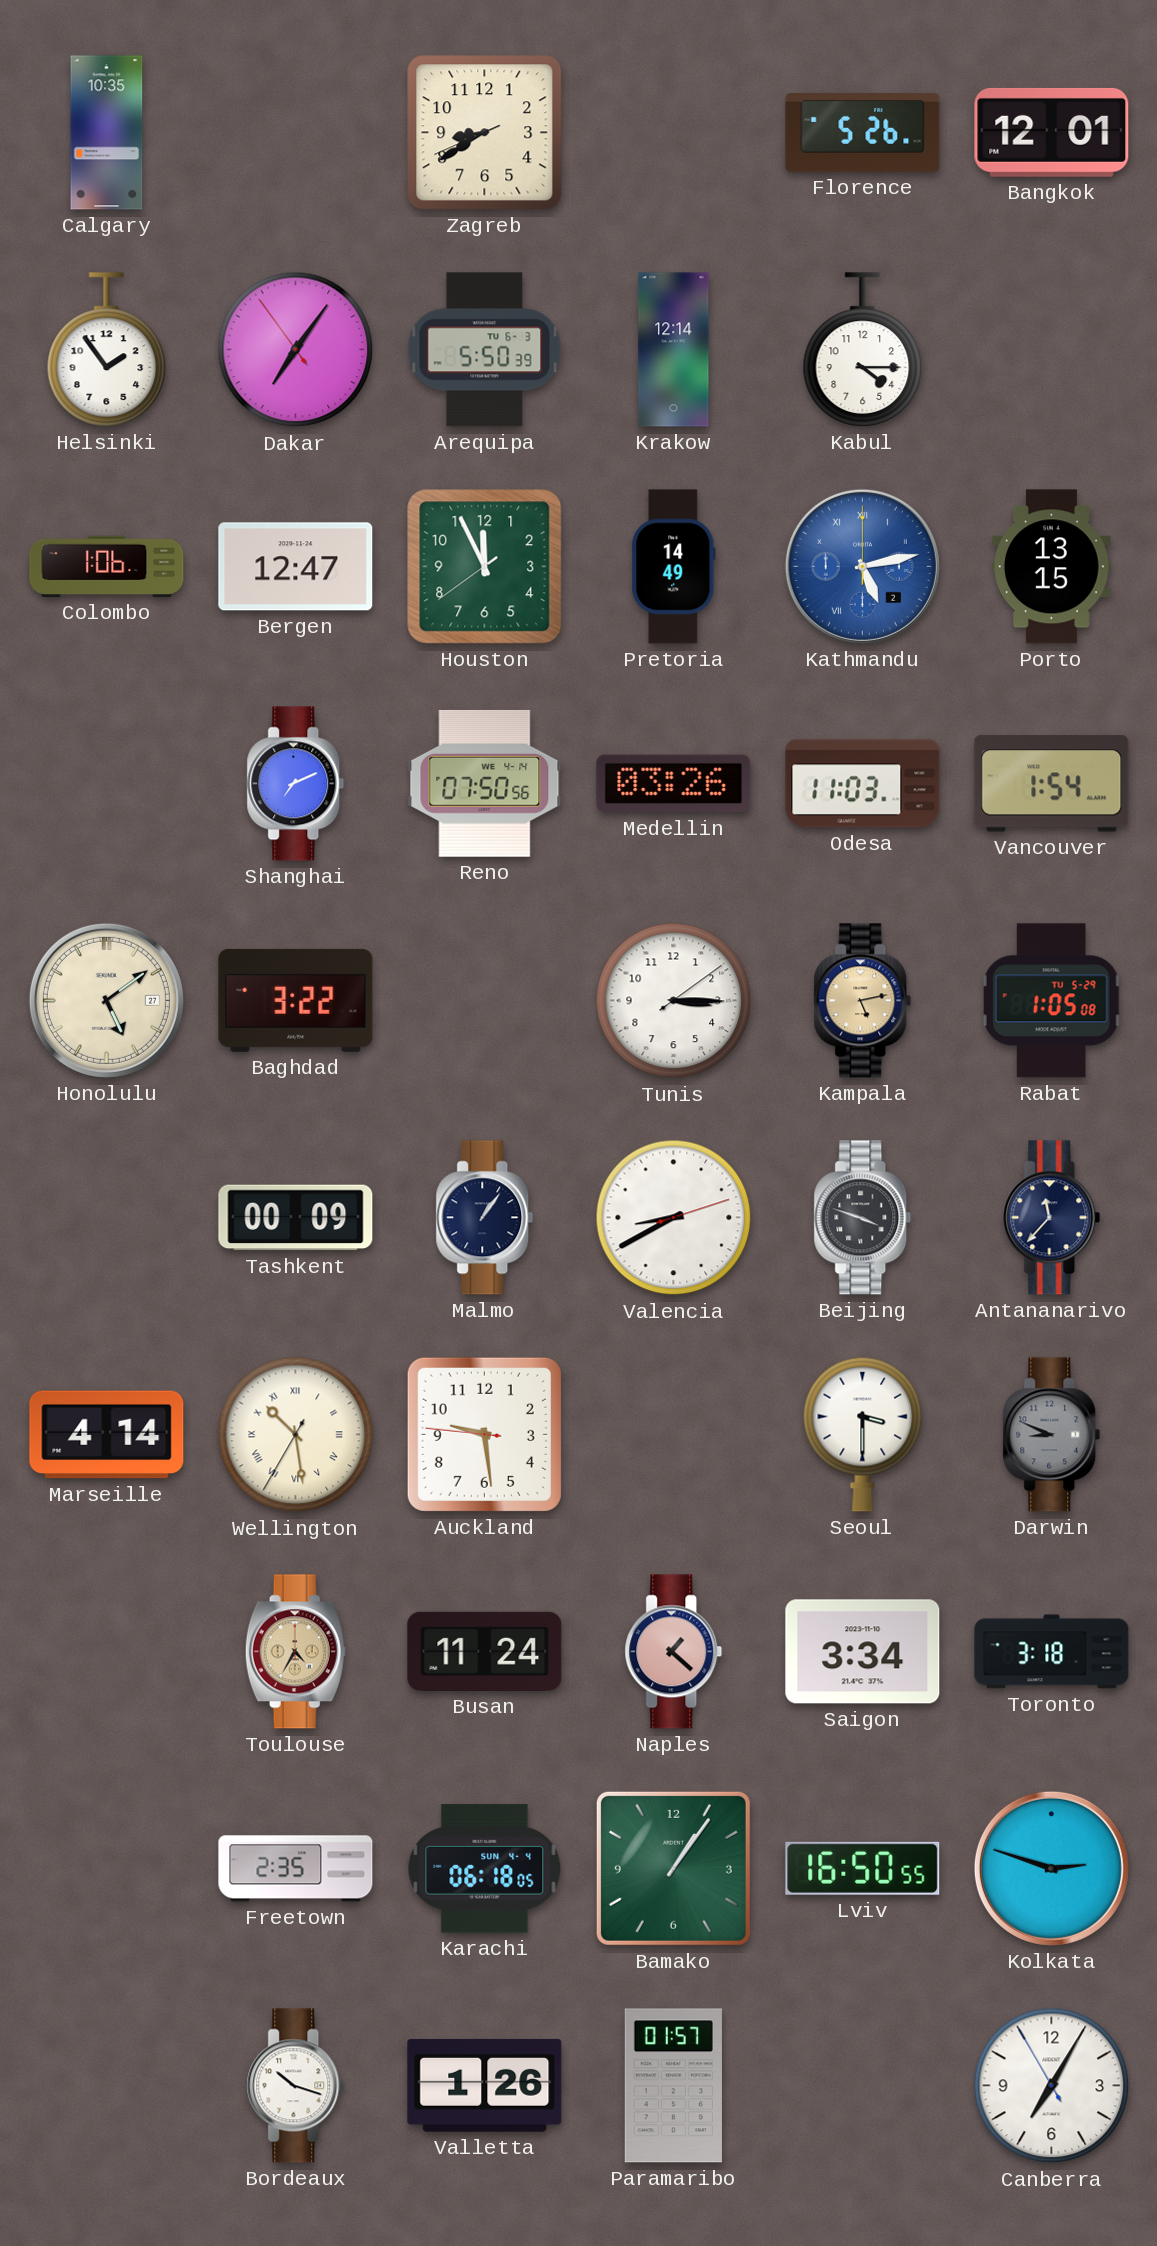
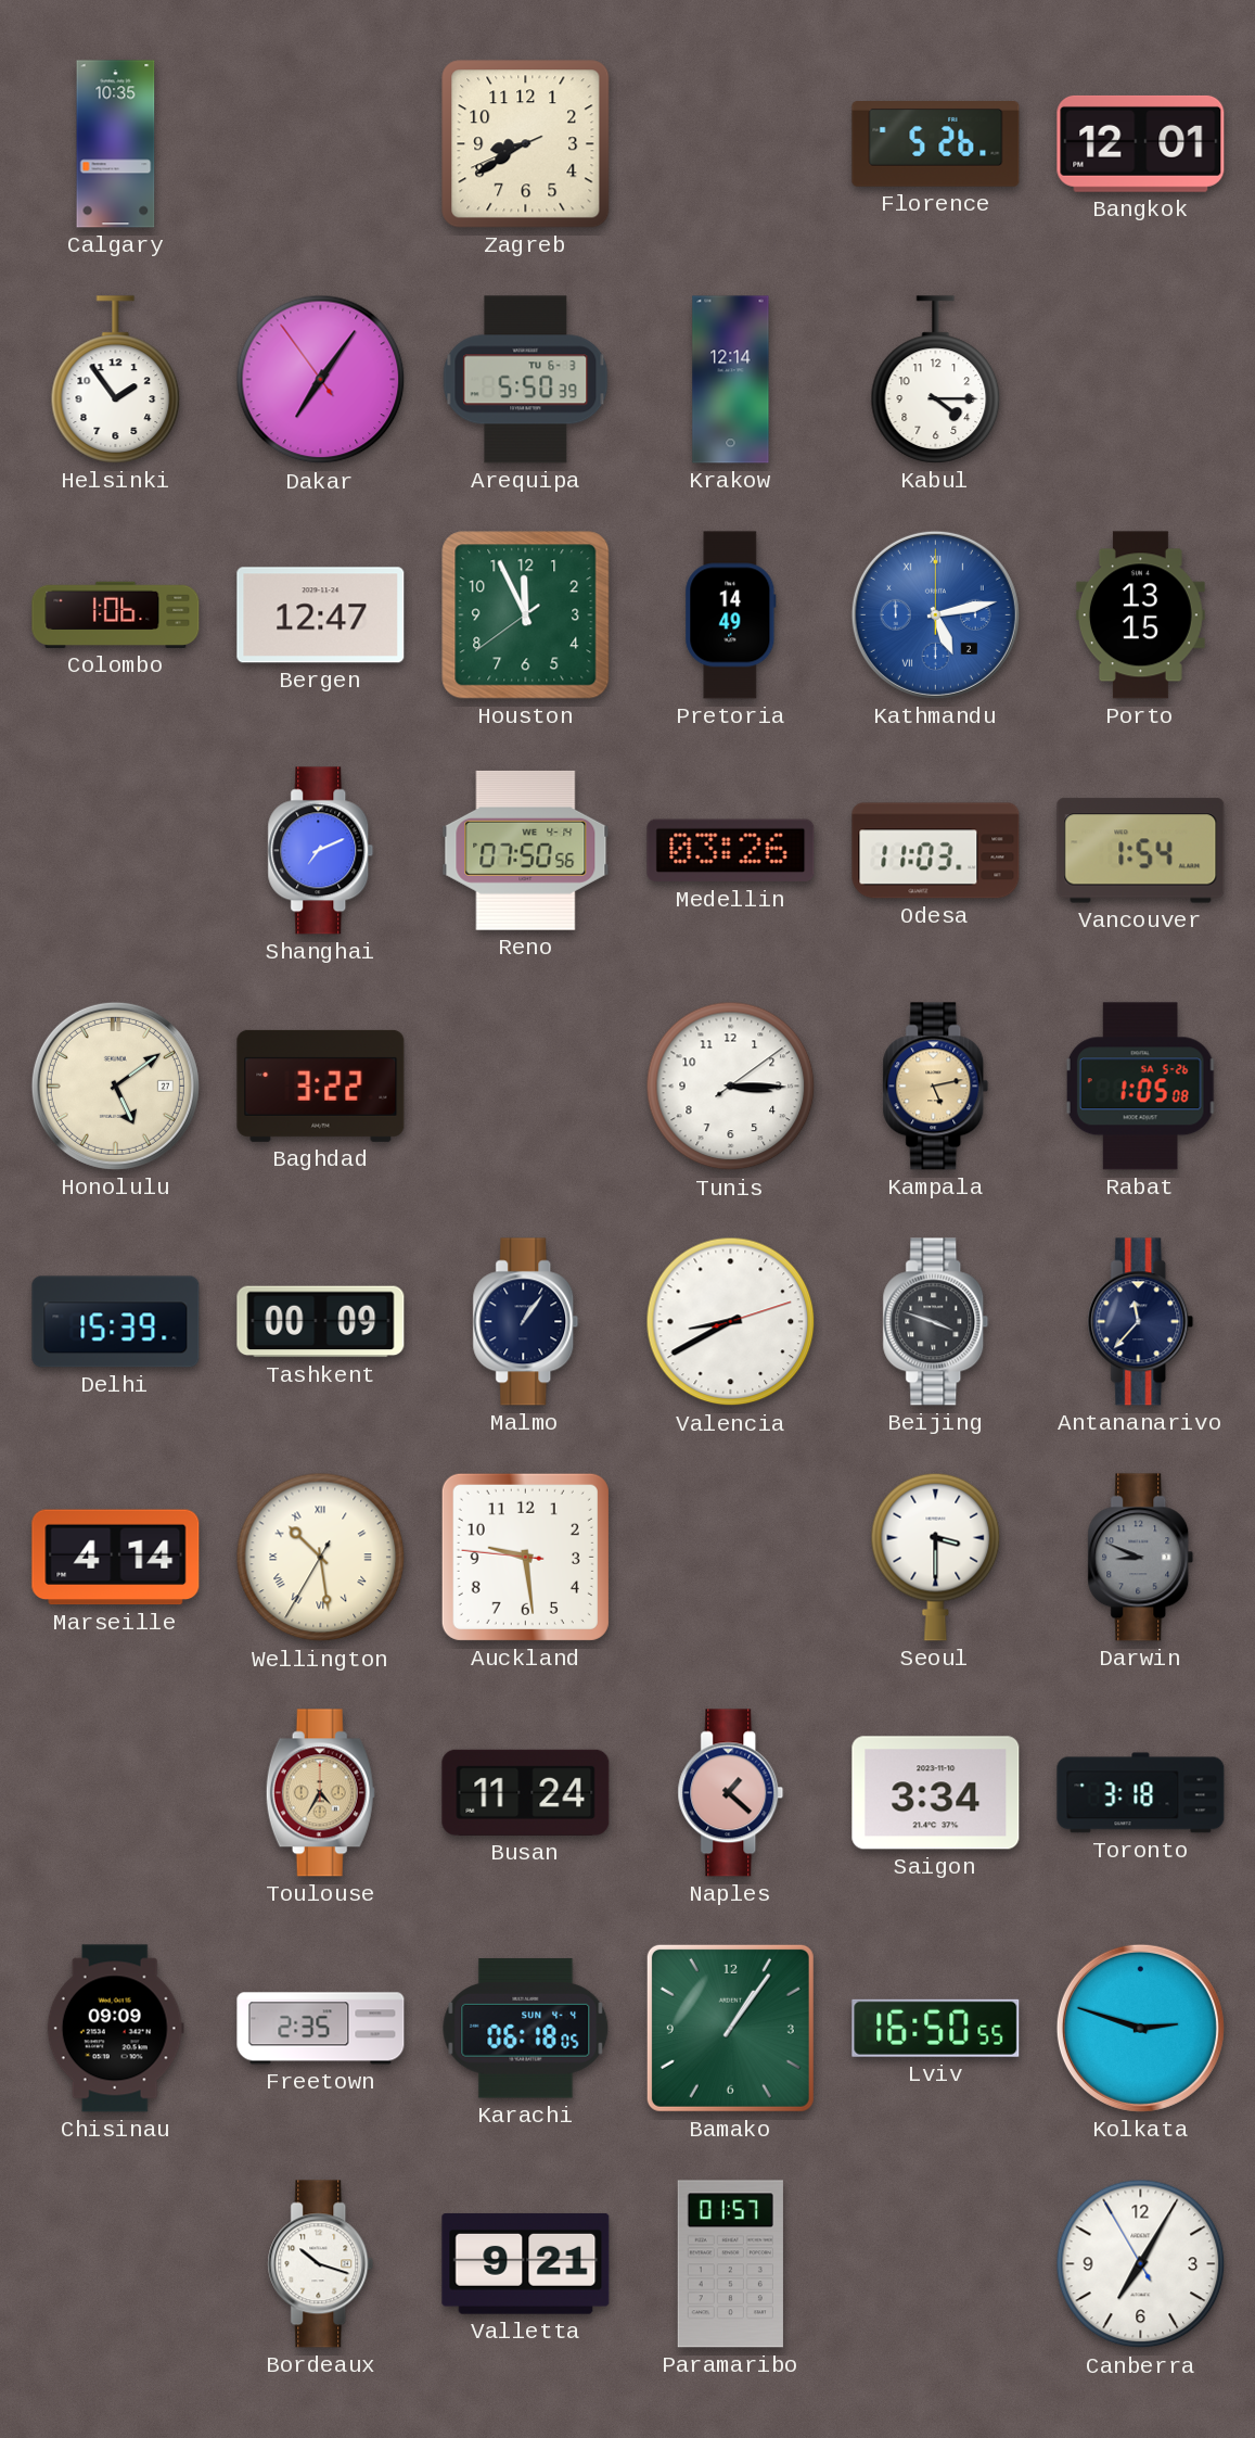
Rabat date: TU 5-29 -> SA 5-26 (1140, 1087)
Delhi: none -> 15:39 (116, 1322)
Chisinau: none -> 09:09 (115, 2029)
Valletta: 1:26 -> 9:21 (526, 2263)
